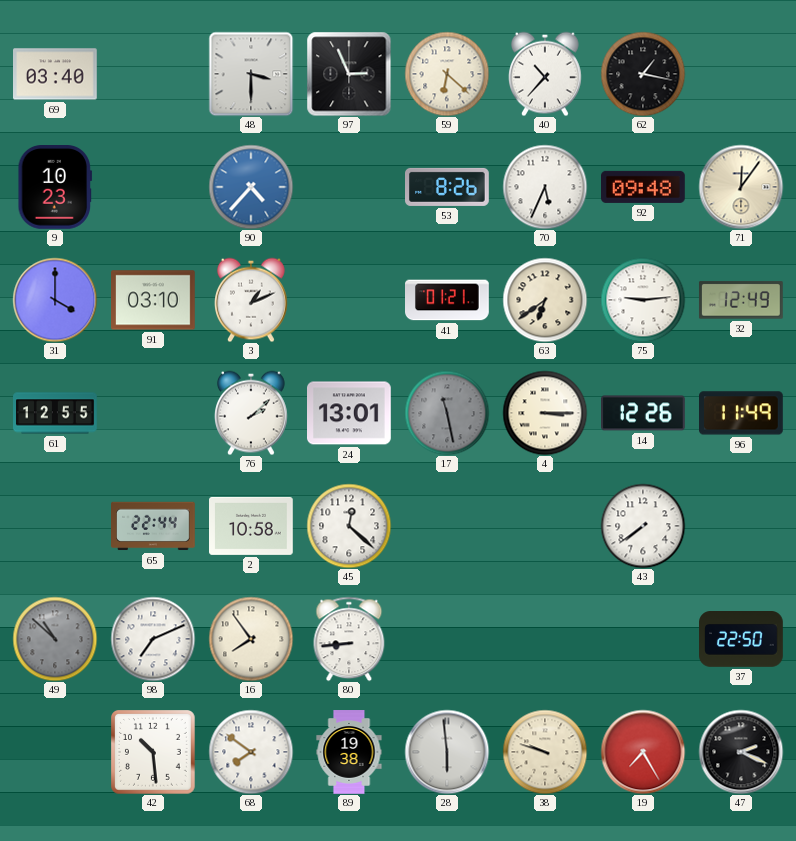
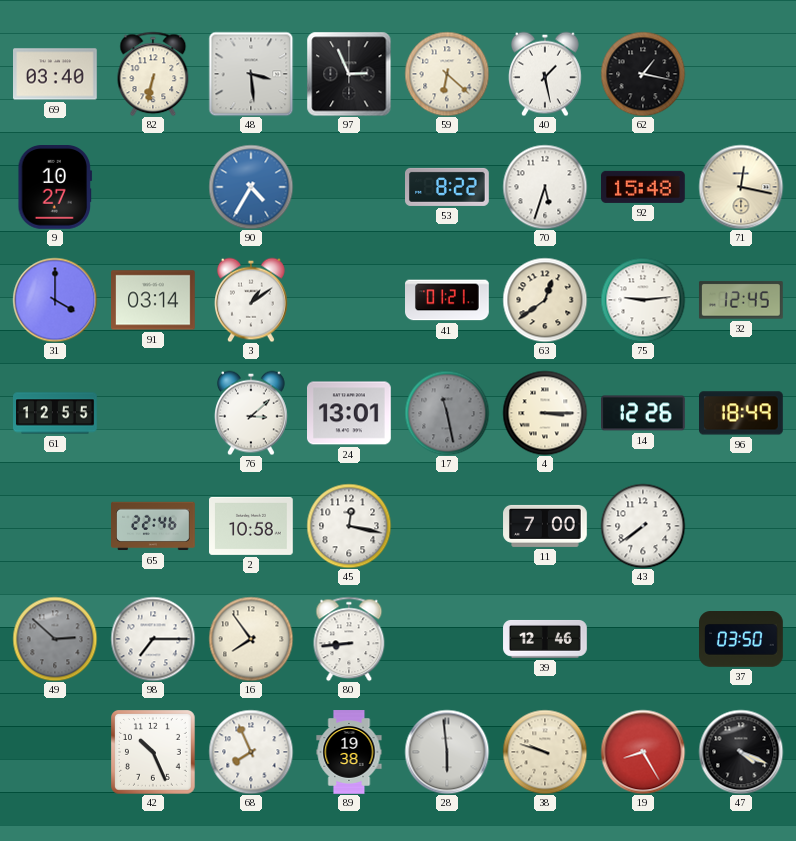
82: none -> 6:32 (153, 74)
48: 3:30 -> 3:29 (251, 74)
40: 10:37 -> 1:28 (546, 74)
9: 10:23 -> 10:27 (55, 188)
90: 4:37 -> 4:35 (251, 187)
53: 8:26 -> 8:22 (447, 187)
70: 5:34 -> 5:33 (545, 187)
92: 09:48 -> 15:48 (644, 187)
71: 12:06 -> 12:17 (741, 187)
91: 03:10 -> 03:14 (154, 300)
3: 1:11 -> 1:09 (252, 300)
63: 6:39 -> 12:39 (545, 300)
32: 12:49 -> 12:45 (741, 300)
76: 2:08 -> 3:08 (252, 413)
96: 11:49 -> 18:49 (742, 413)
65: 22:44 -> 22:46 (153, 526)
45: 12:22 -> 12:17 (349, 526)
11: none -> 7:00 (545, 526)
49: 10:52 -> 2:52 (55, 639)
98: 7:11 -> 7:15 (153, 639)
39: none -> 12:46 (545, 639)
37: 22:50 -> 03:50 (741, 640)
42: 10:29 -> 10:26 (154, 753)
68: 7:51 -> 7:56 (251, 752)
19: 7:25 -> 8:25 (643, 752)
47: 2:19 -> 4:19 (741, 752)
